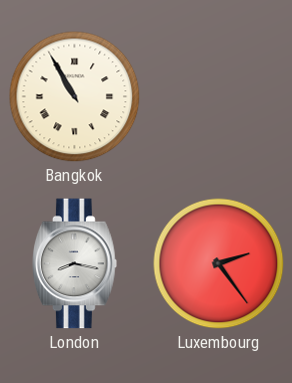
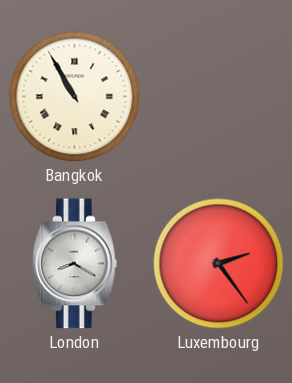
London: 8:17 -> 8:20 (75, 264)
